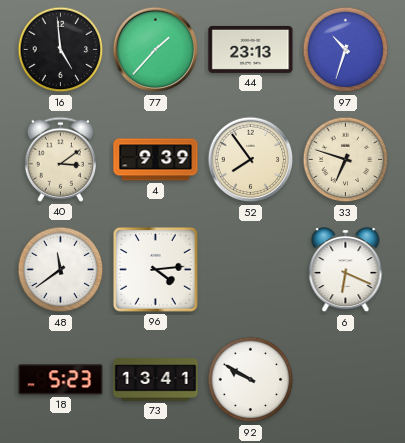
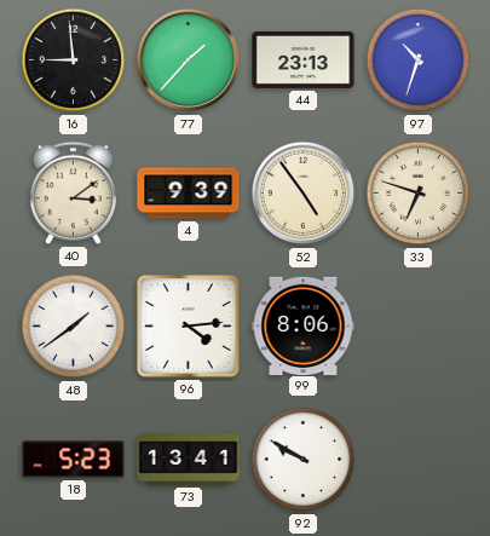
16: 4:59 -> 8:59 (74, 60)
52: 7:54 -> 4:54 (304, 194)
48: 11:39 -> 1:39 (74, 327)
99: none -> 8:06 (304, 325)
6: 6:19 -> none (346, 270)
